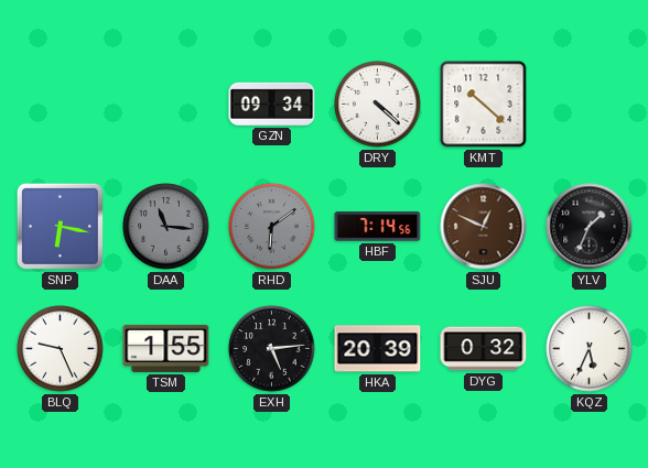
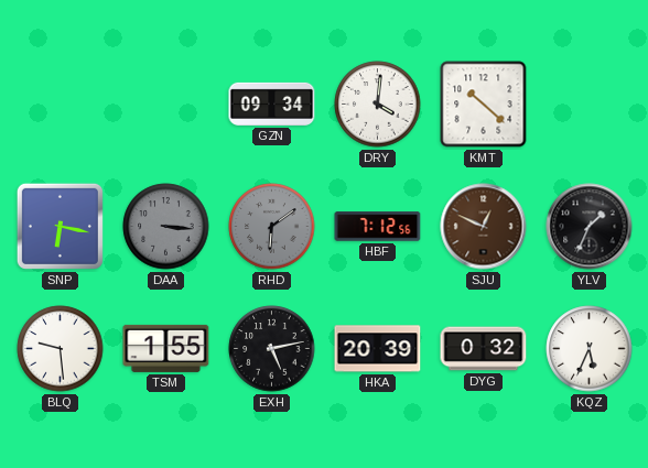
DRY: 4:22 -> 4:01 (378, 105)
DAA: 11:16 -> 3:16 (166, 227)
HBF: 7:14 -> 7:12 (378, 227)
BLQ: 9:26 -> 9:29 (61, 349)
EXH: 5:14 -> 5:13 (272, 349)
